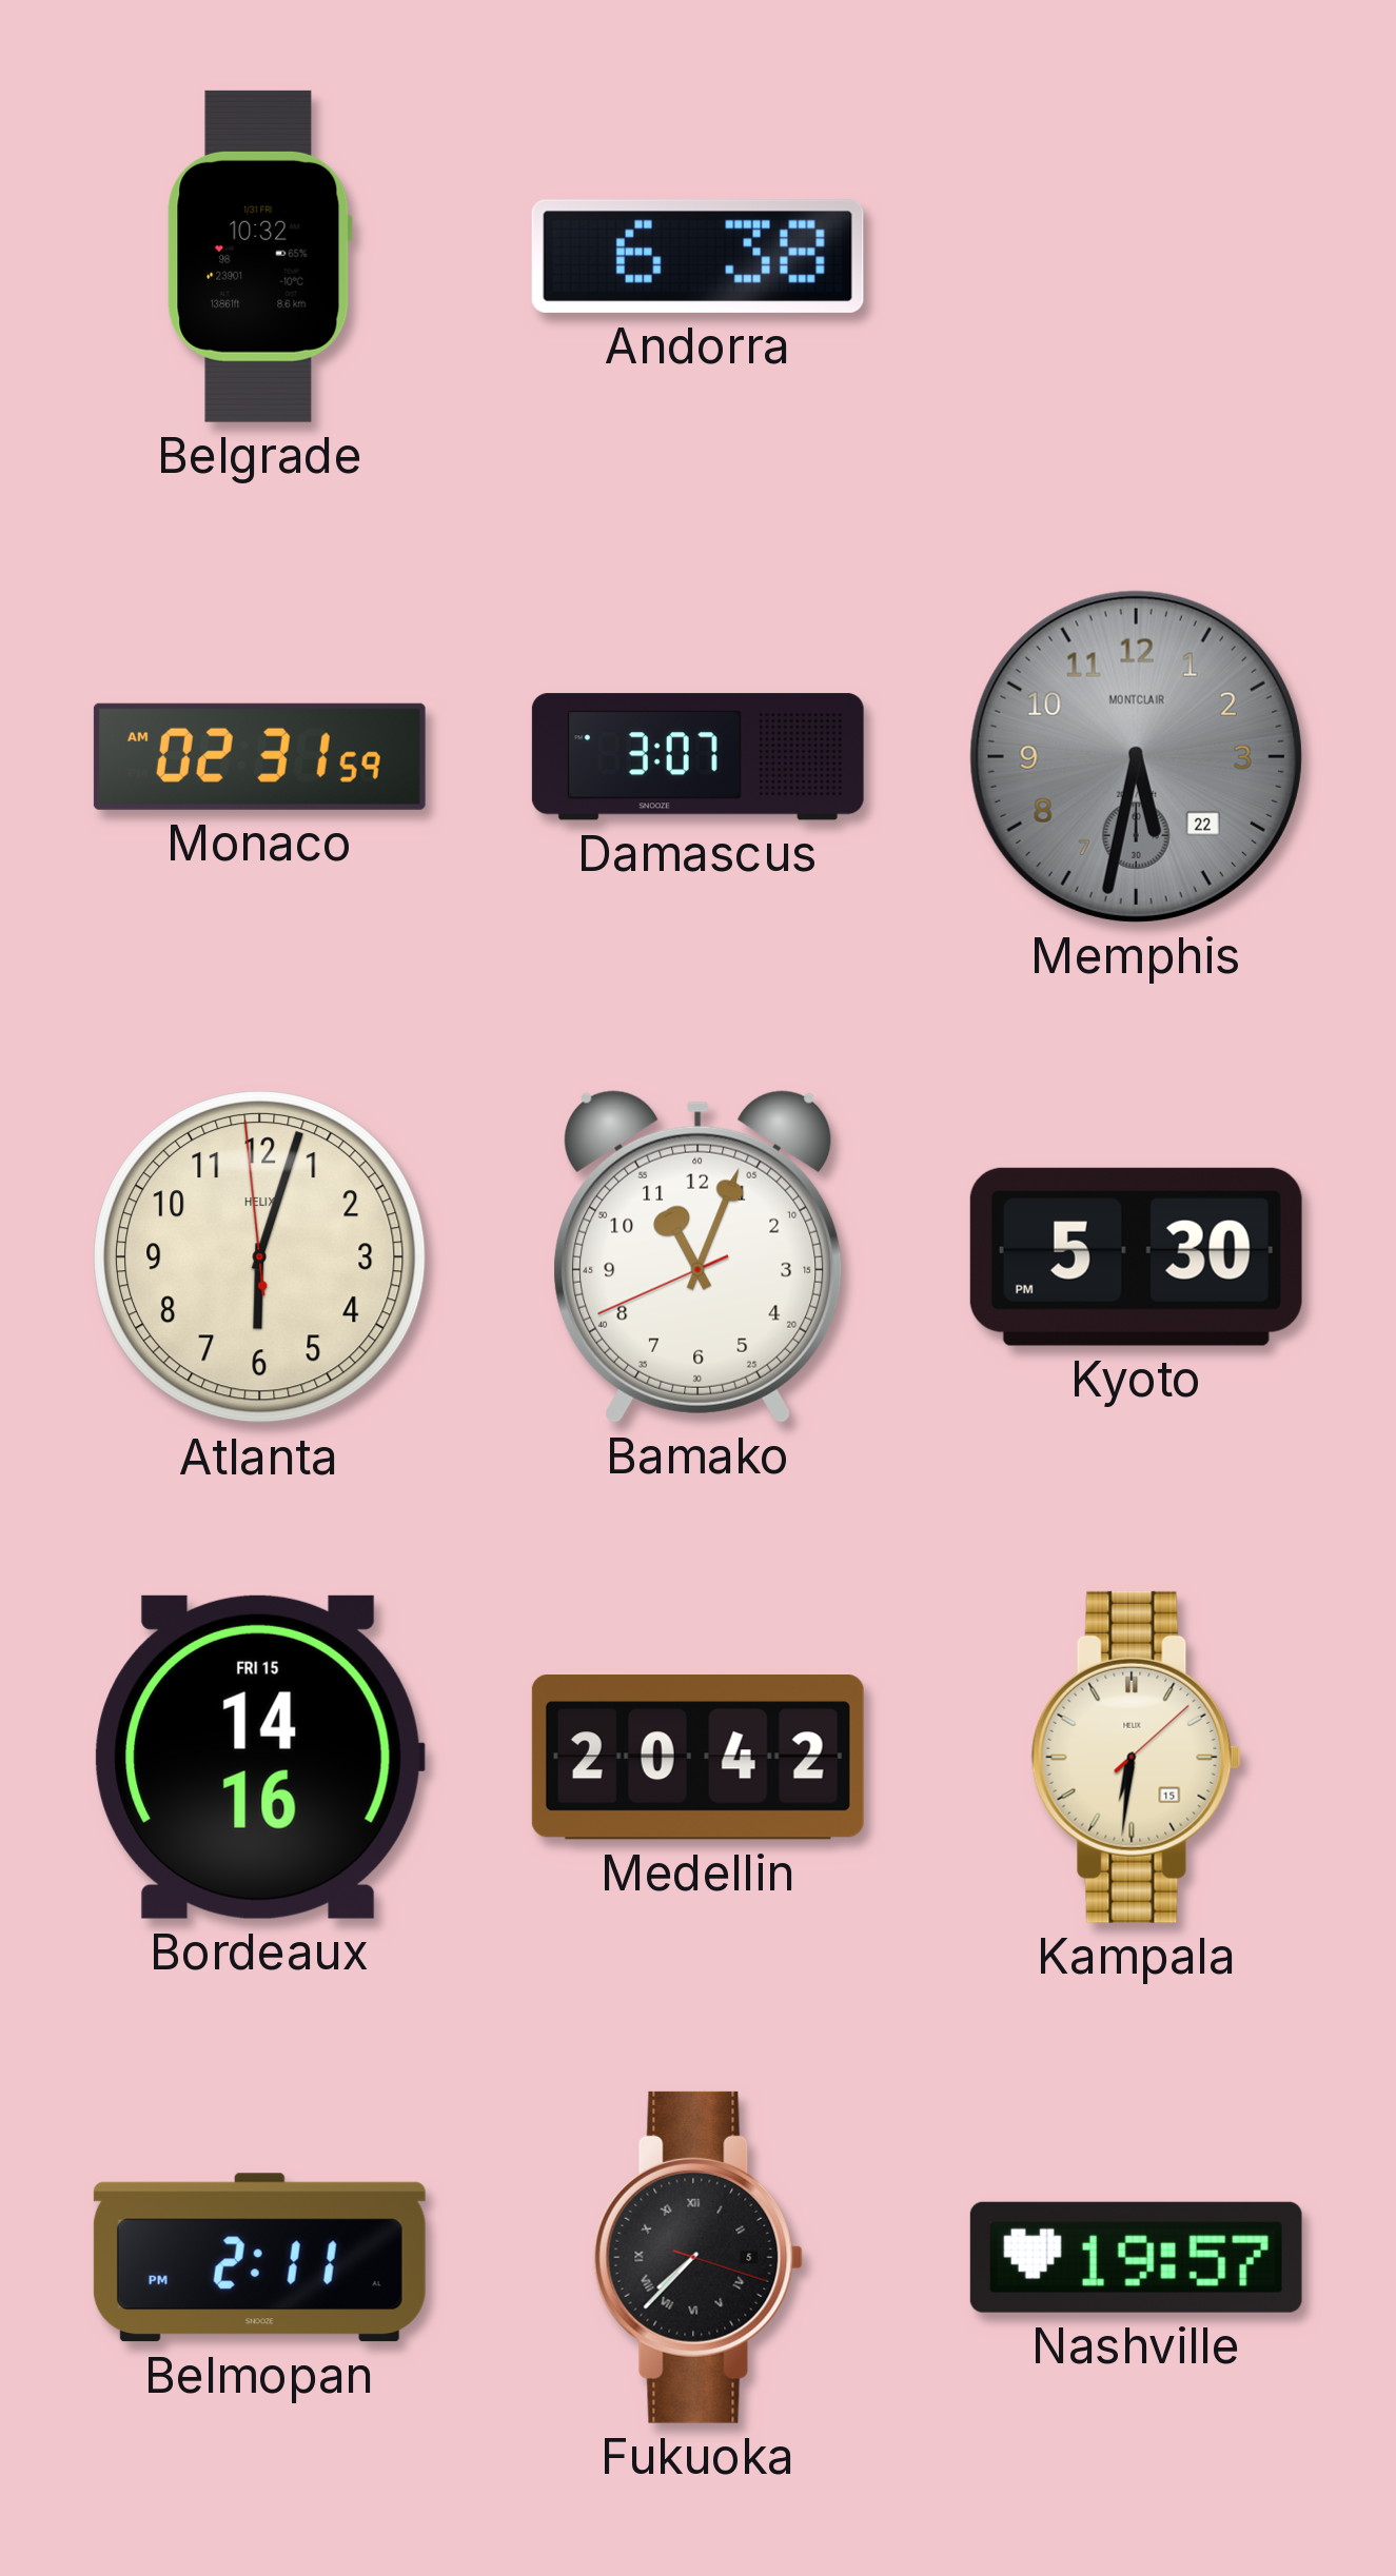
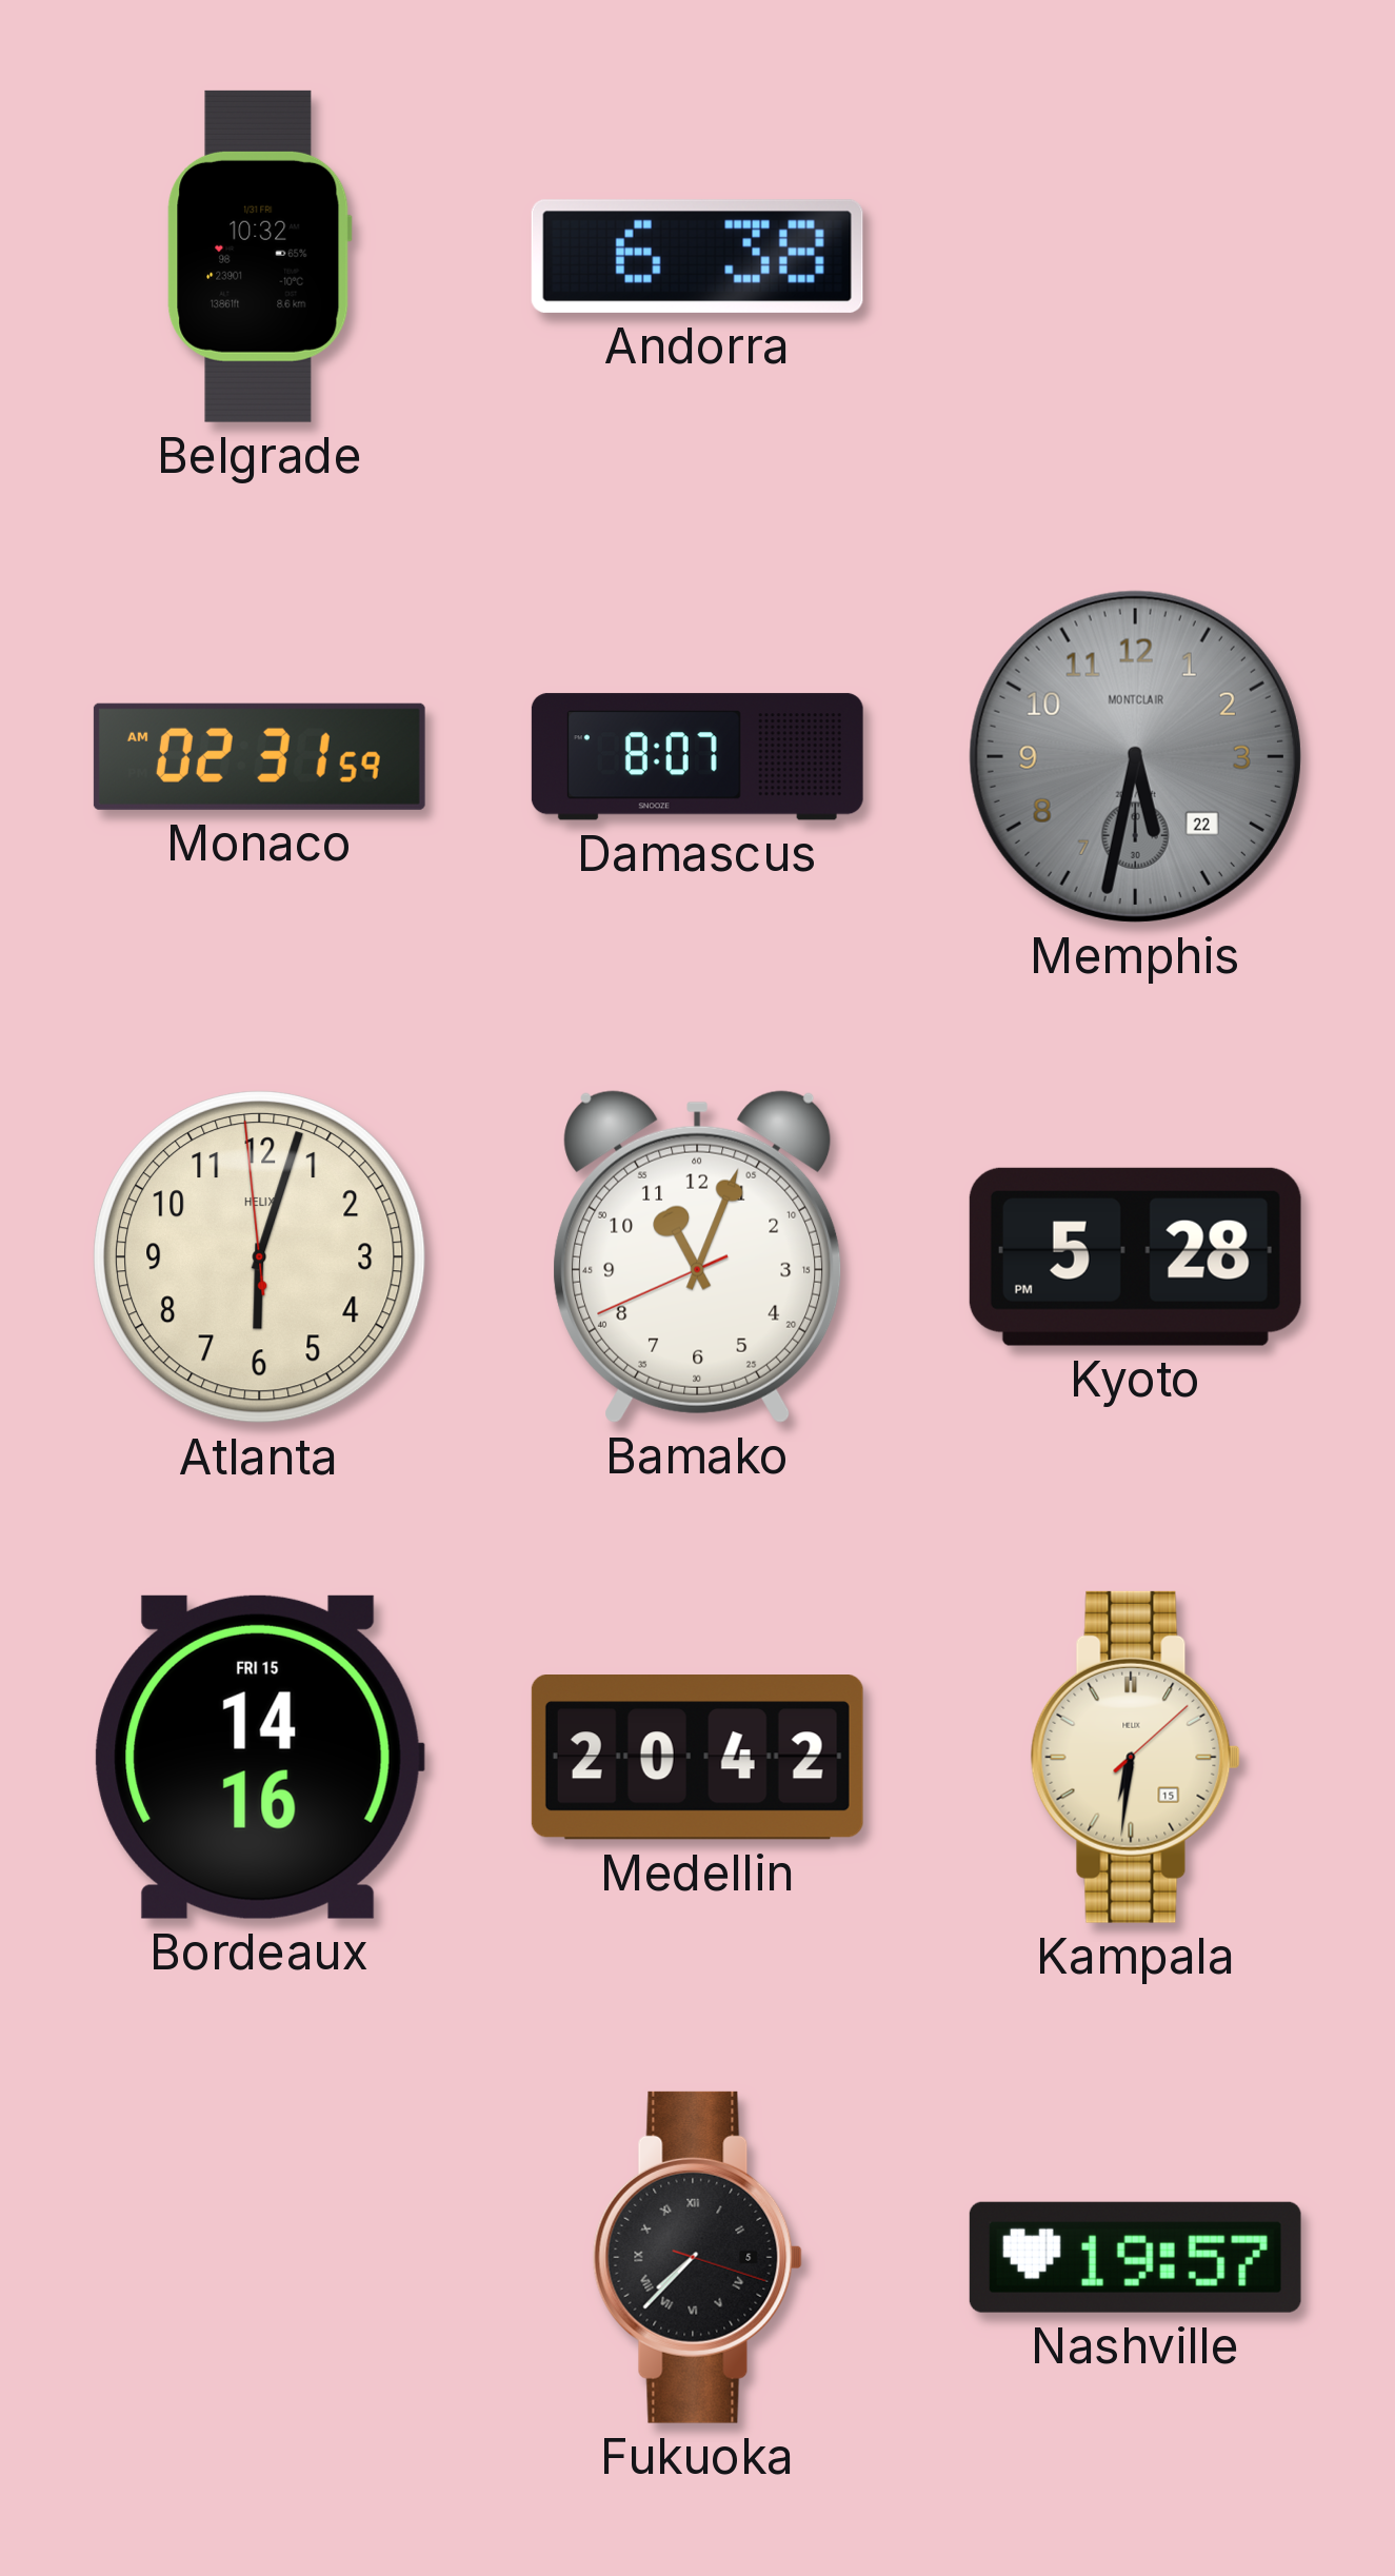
Damascus: 3:07 -> 8:07 (697, 757)
Kyoto: 5:30 -> 5:28 (1135, 1256)
Belmopan: 2:11 -> none (259, 2258)
